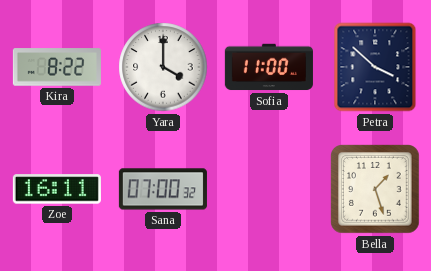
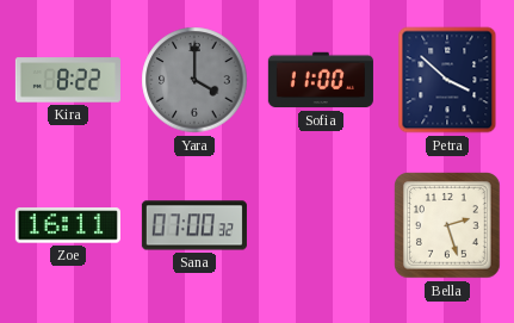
Yara dial: white -> grey (194, 80)
Bella: 1:27 -> 2:27 (447, 225)
